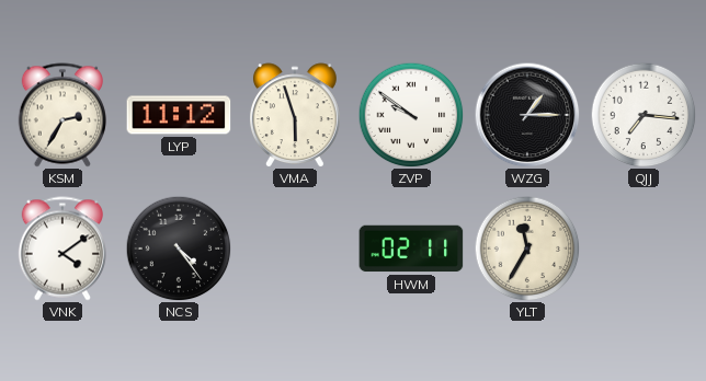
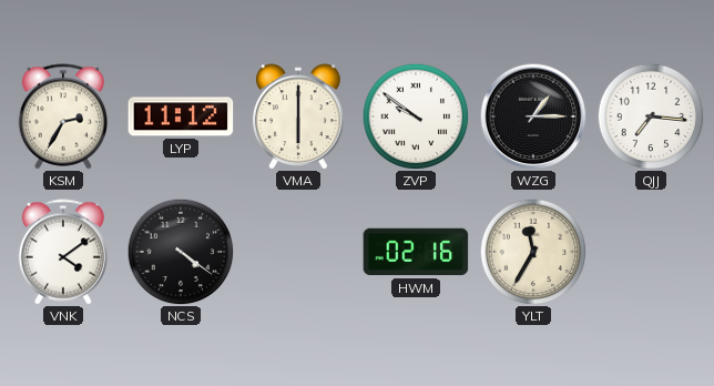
VMA: 5:57 -> 6:00 (298, 116)
NCS: 4:24 -> 4:21 (181, 252)
HWM: 02:11 -> 02:16 (416, 252)
